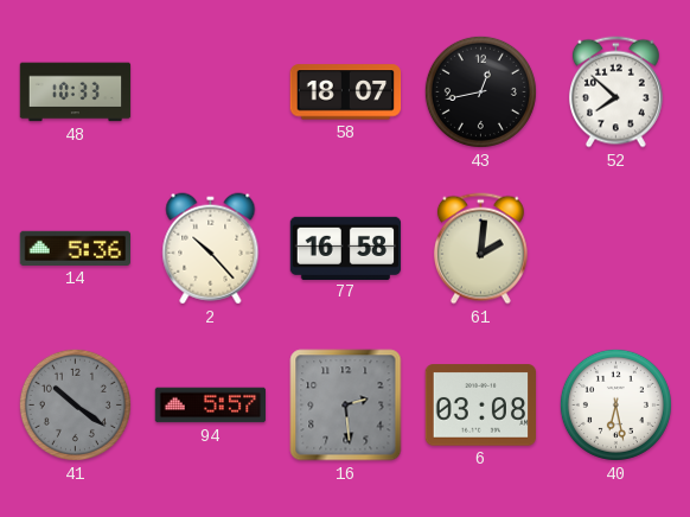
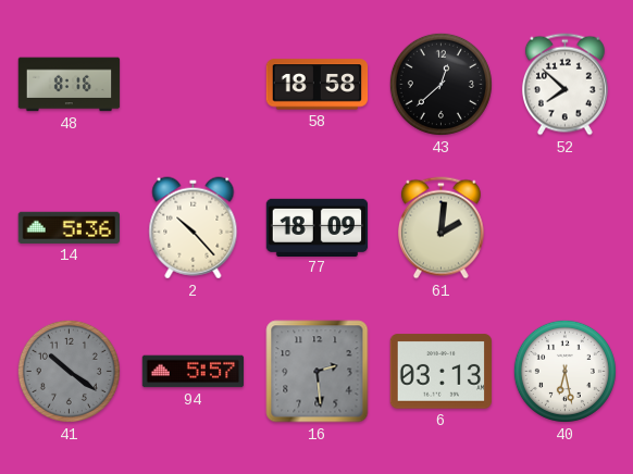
48: 10:33 -> 8:16 (70, 85)
58: 18:07 -> 18:58 (318, 85)
43: 12:43 -> 12:38 (440, 84)
77: 16:58 -> 18:09 (318, 227)
6: 03:08 -> 03:13 (442, 372)
